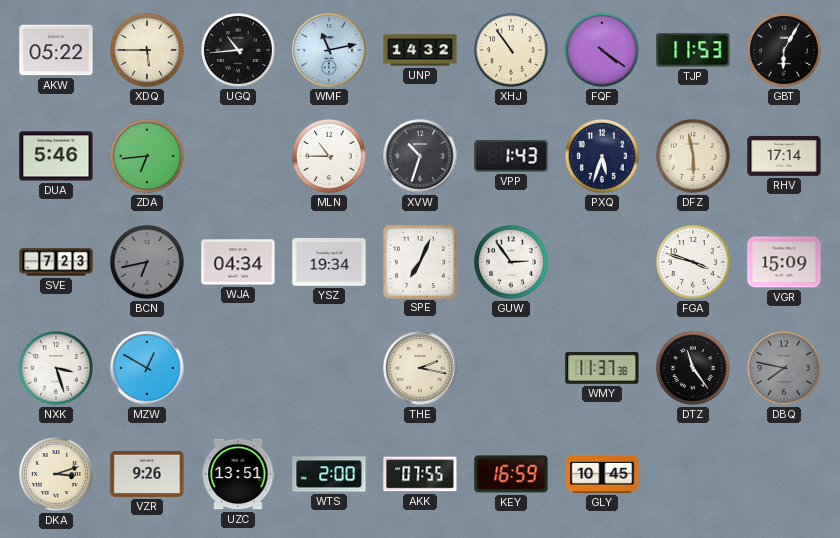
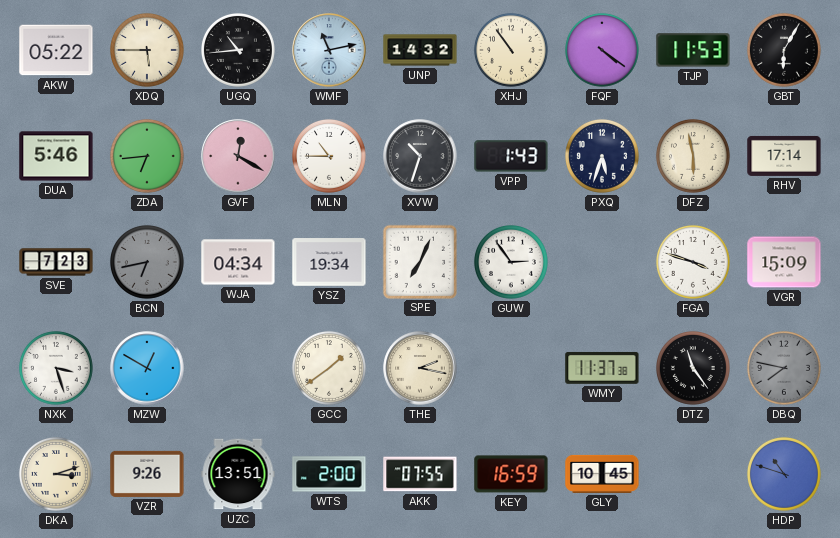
GVF: none -> 12:20 (238, 156)
GCC: none -> 1:39 (329, 368)
HDP: none -> 10:48 (784, 474)
